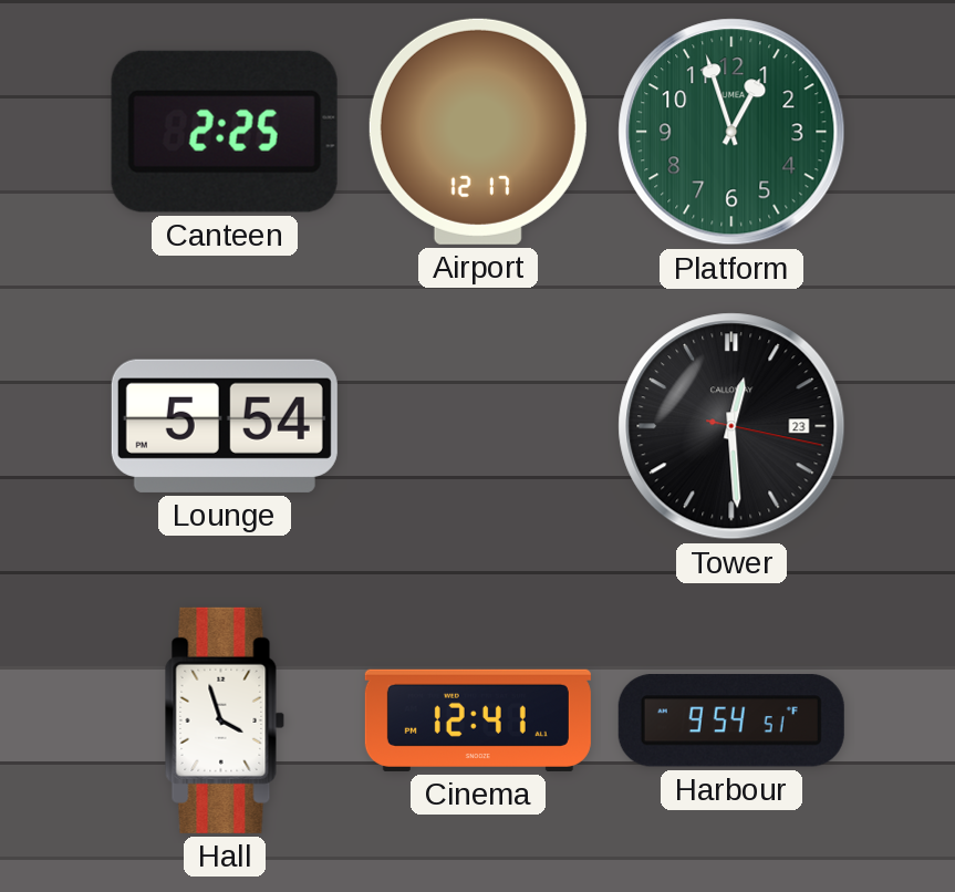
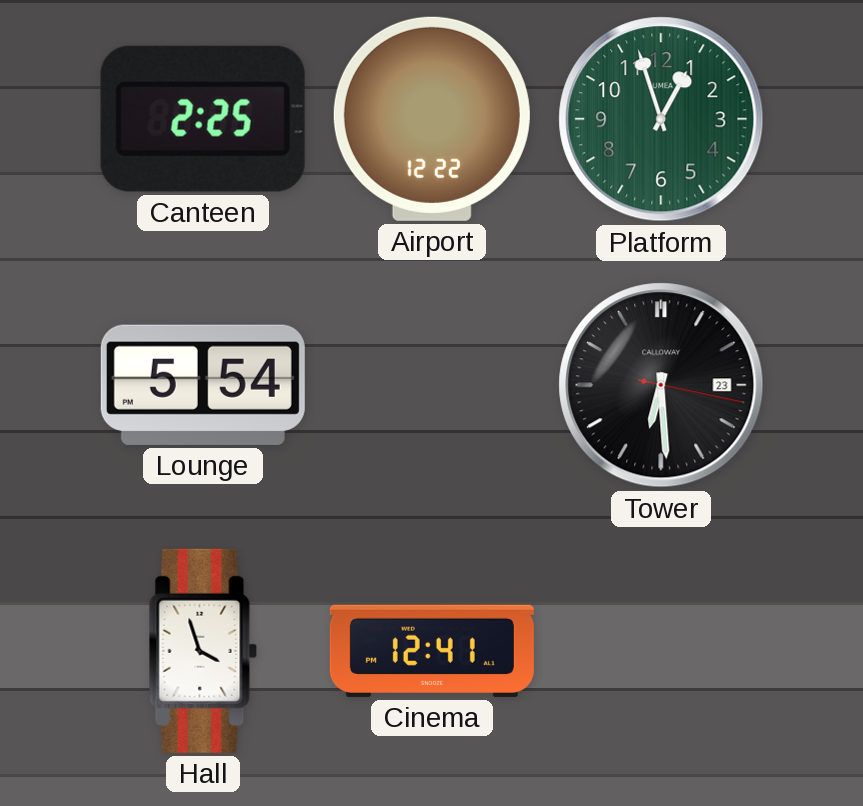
Airport: 12:17 -> 12:22 (432, 119)
Tower: 12:29 -> 6:29 (661, 385)
Harbour: 9:54 -> none (731, 720)
